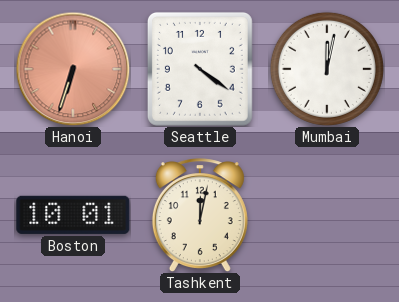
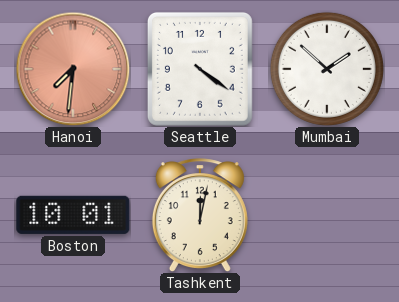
Hanoi: 6:33 -> 7:31 (73, 69)
Mumbai: 12:02 -> 1:52 (327, 69)
